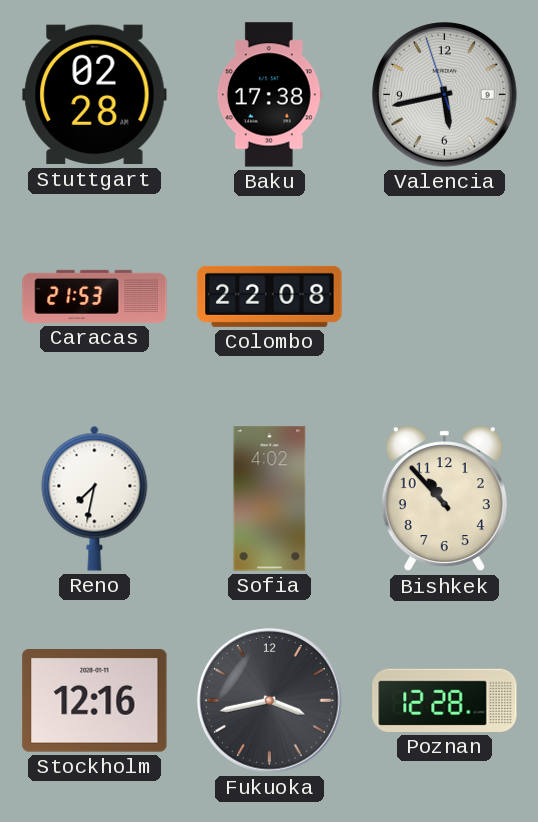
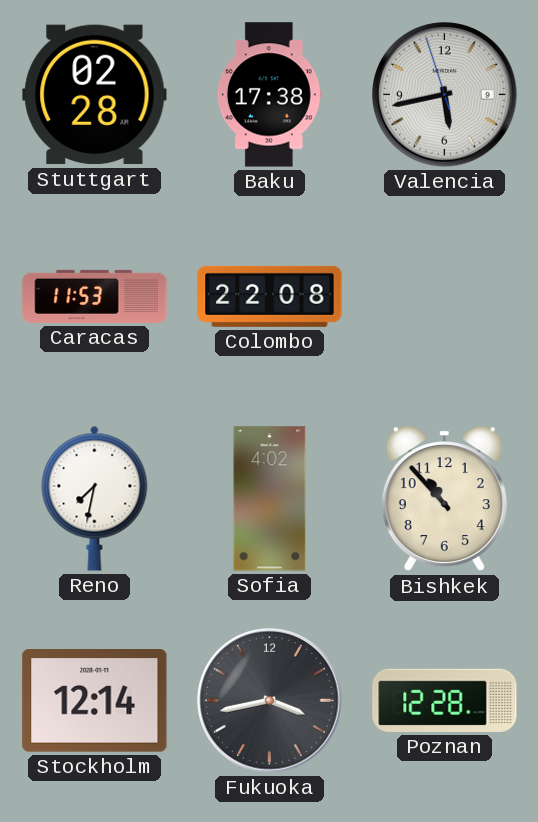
Caracas: 21:53 -> 11:53 (95, 296)
Stockholm: 12:16 -> 12:14 (95, 701)
